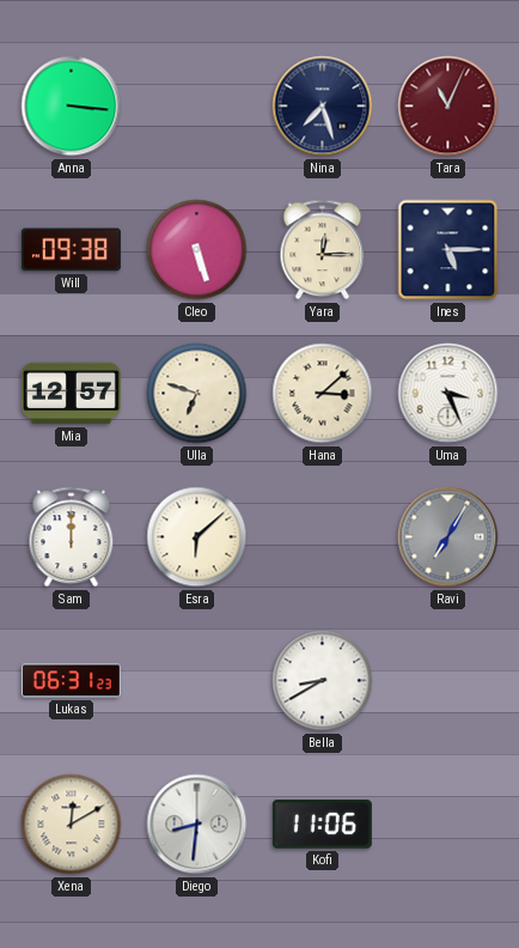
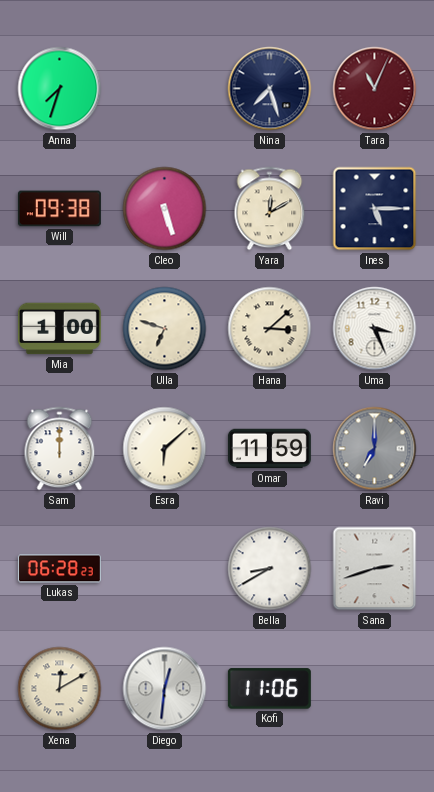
Anna: 3:16 -> 7:33 (60, 89)
Yara: 12:15 -> 12:10 (270, 209)
Mia: 12:57 -> 1:00 (59, 329)
Omar: none -> 11:59 (269, 449)
Ravi: 7:05 -> 7:00 (375, 449)
Lukas: 06:31 -> 06:28 (59, 569)
Sana: none -> 2:42 (375, 569)
Diego: 8:31 -> 12:31 (165, 689)
